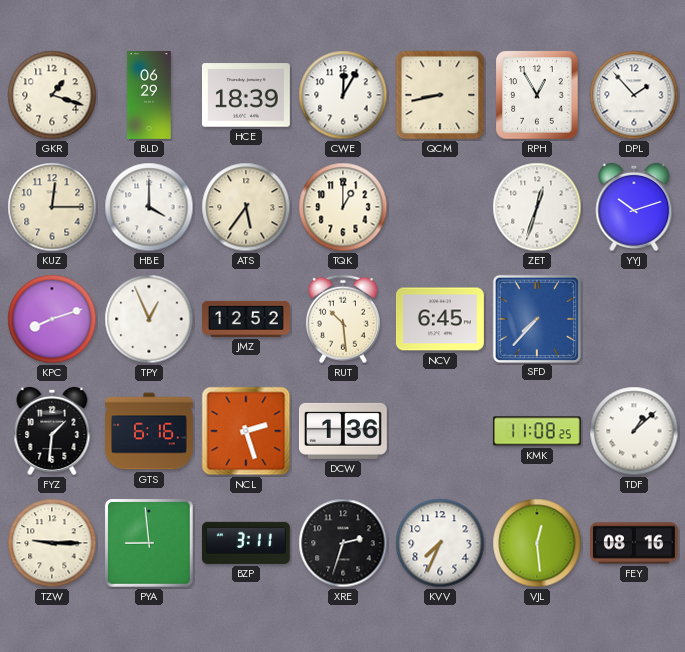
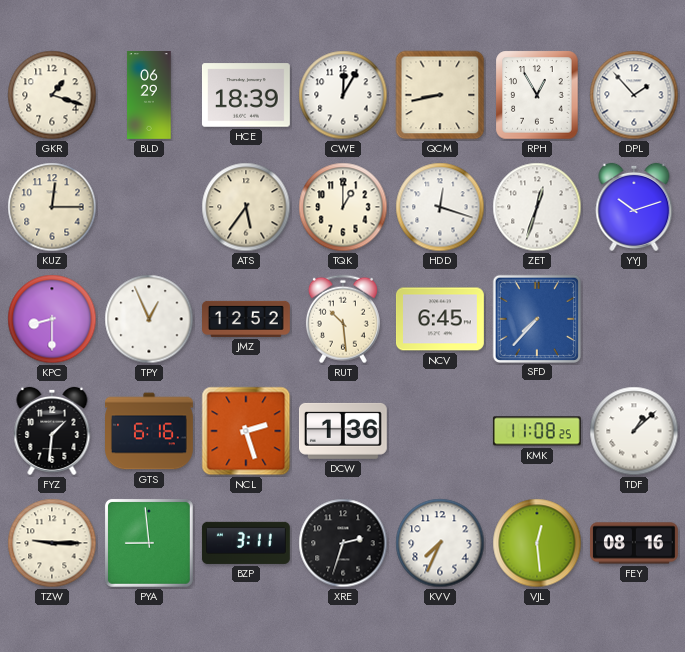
HBE: 4:00 -> none (149, 207)
HDD: none -> 12:18 (440, 207)
KPC: 8:12 -> 8:30 (52, 319)
